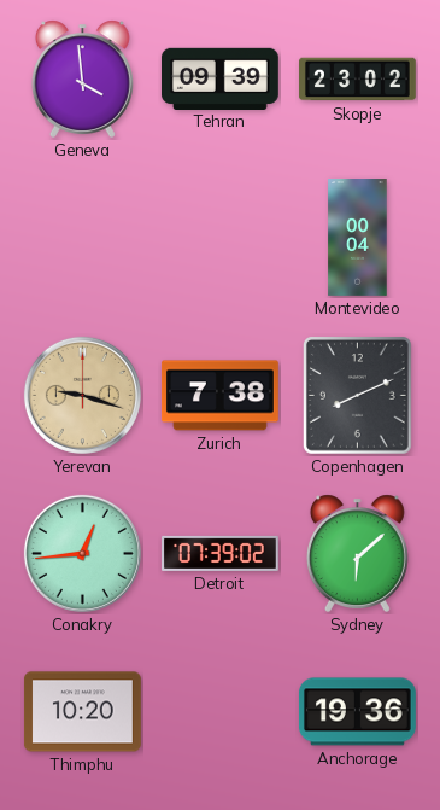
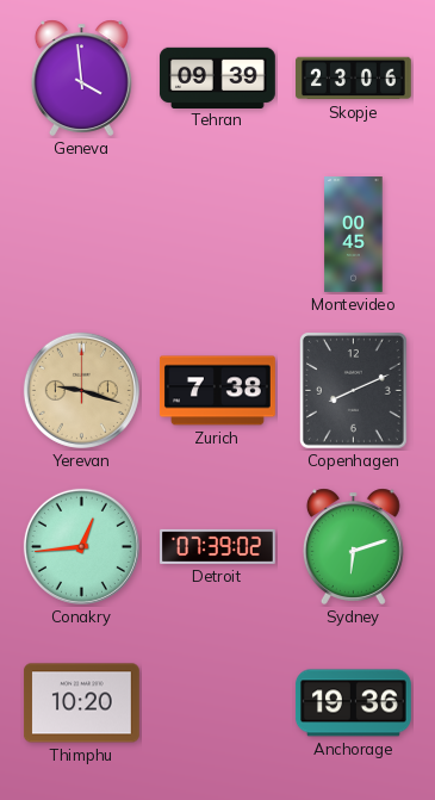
Skopje: 23:02 -> 23:06 (354, 79)
Montevideo: 00:04 -> 00:45 (354, 235)
Sydney: 6:08 -> 6:12 (353, 546)
